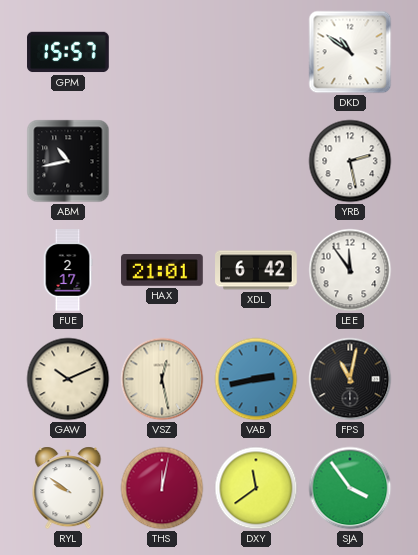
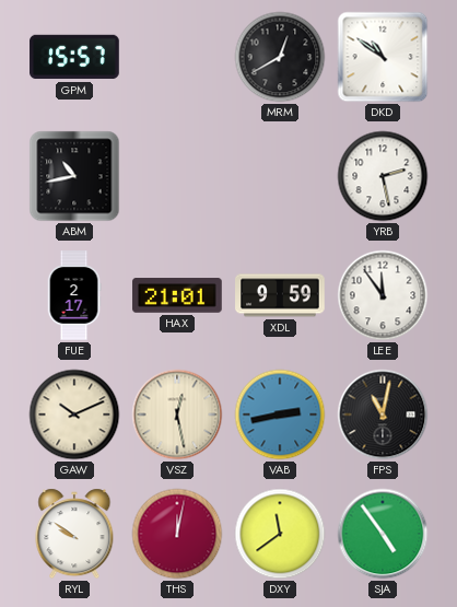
MRM: none -> 12:40 (280, 57)
XDL: 6:42 -> 9:59 (280, 295)
SJA: 3:54 -> 4:54 (383, 534)
